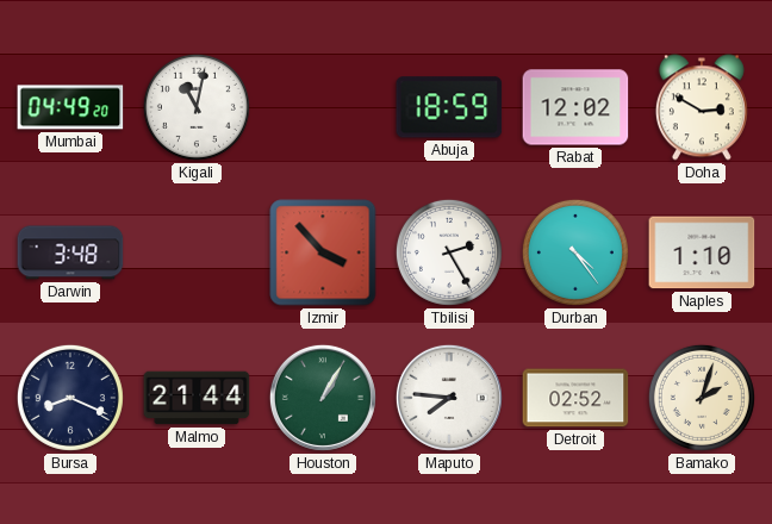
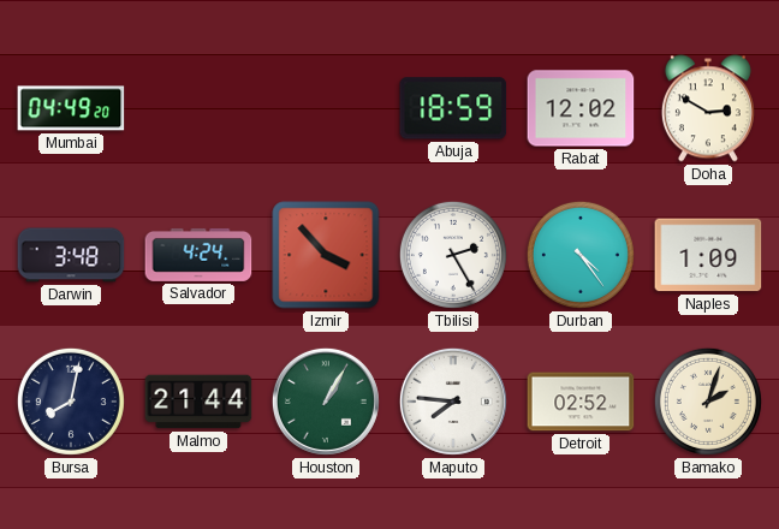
Kigali: 11:02 -> none (197, 107)
Salvador: none -> 4:24 (198, 255)
Naples: 1:10 -> 1:09 (708, 255)
Bursa: 8:19 -> 8:02 (71, 402)
